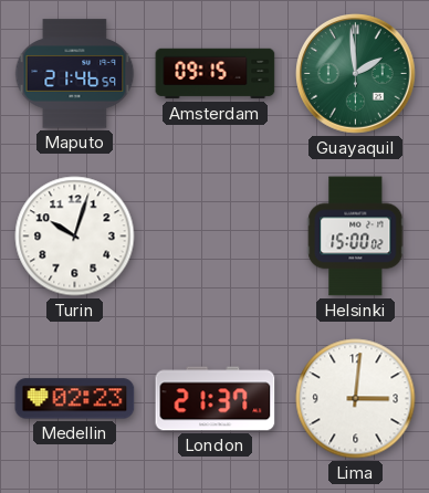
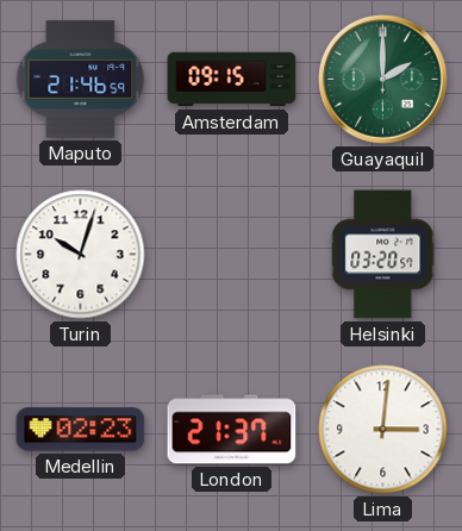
Guayaquil: 1:59 -> 2:00 (383, 80)
Helsinki: 15:00 -> 03:20 (383, 255)
